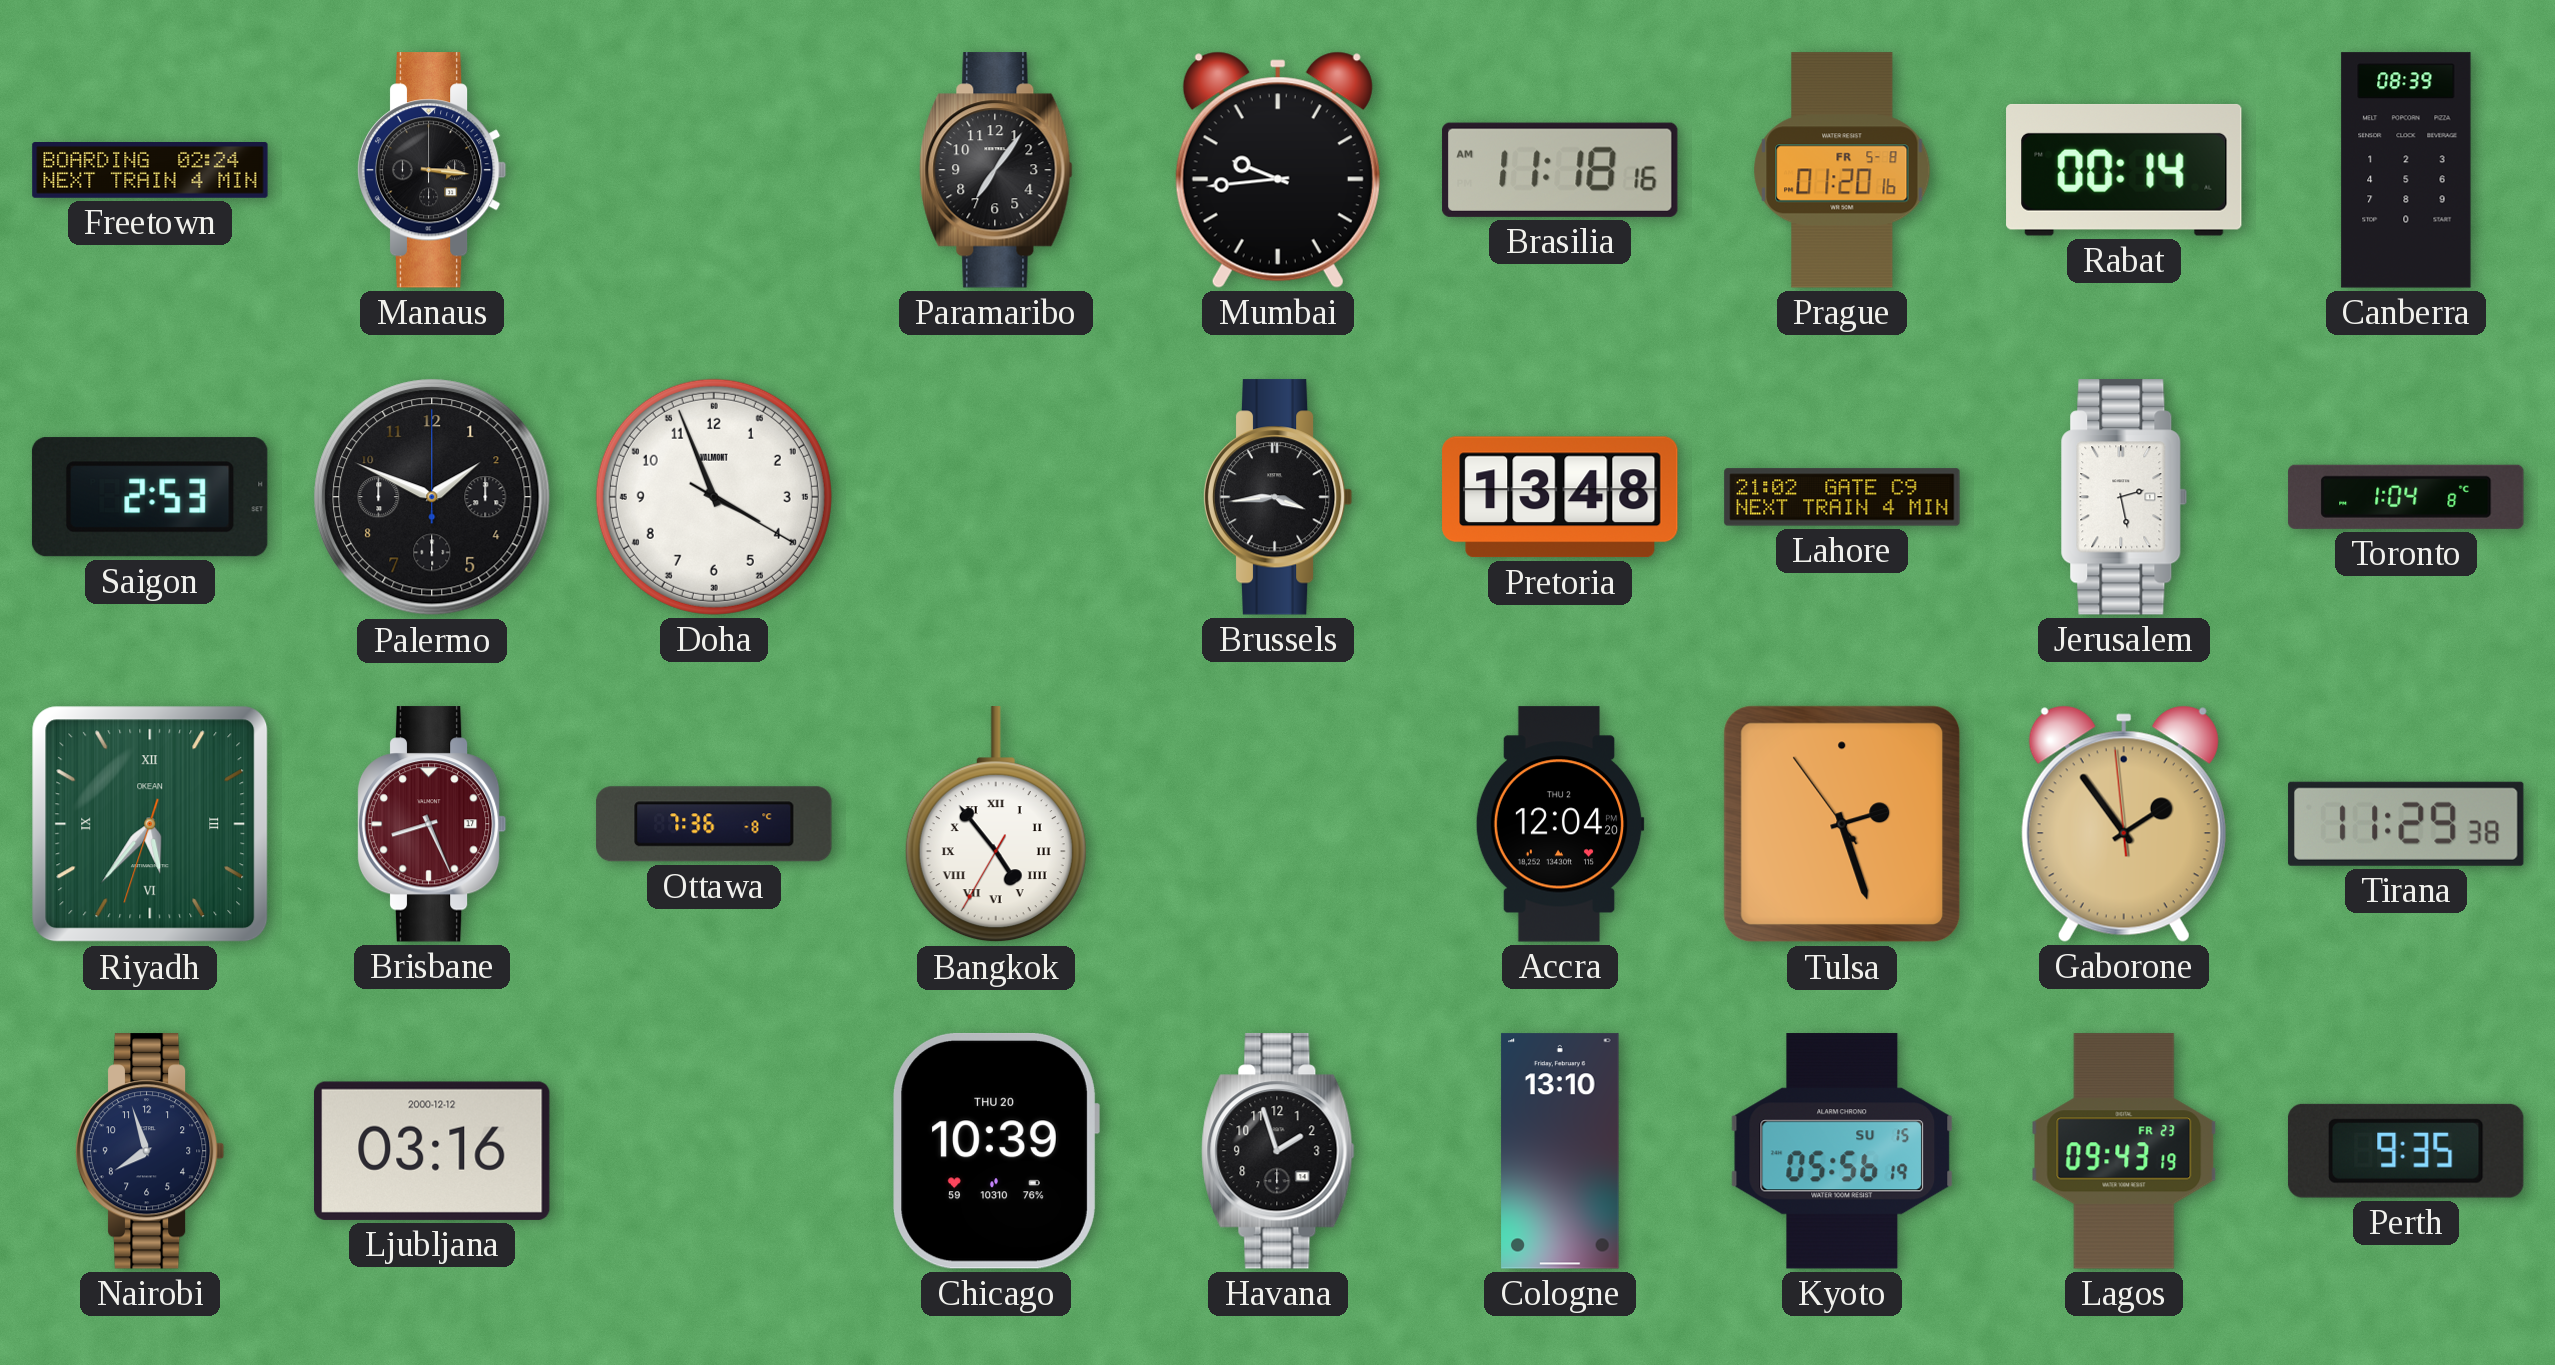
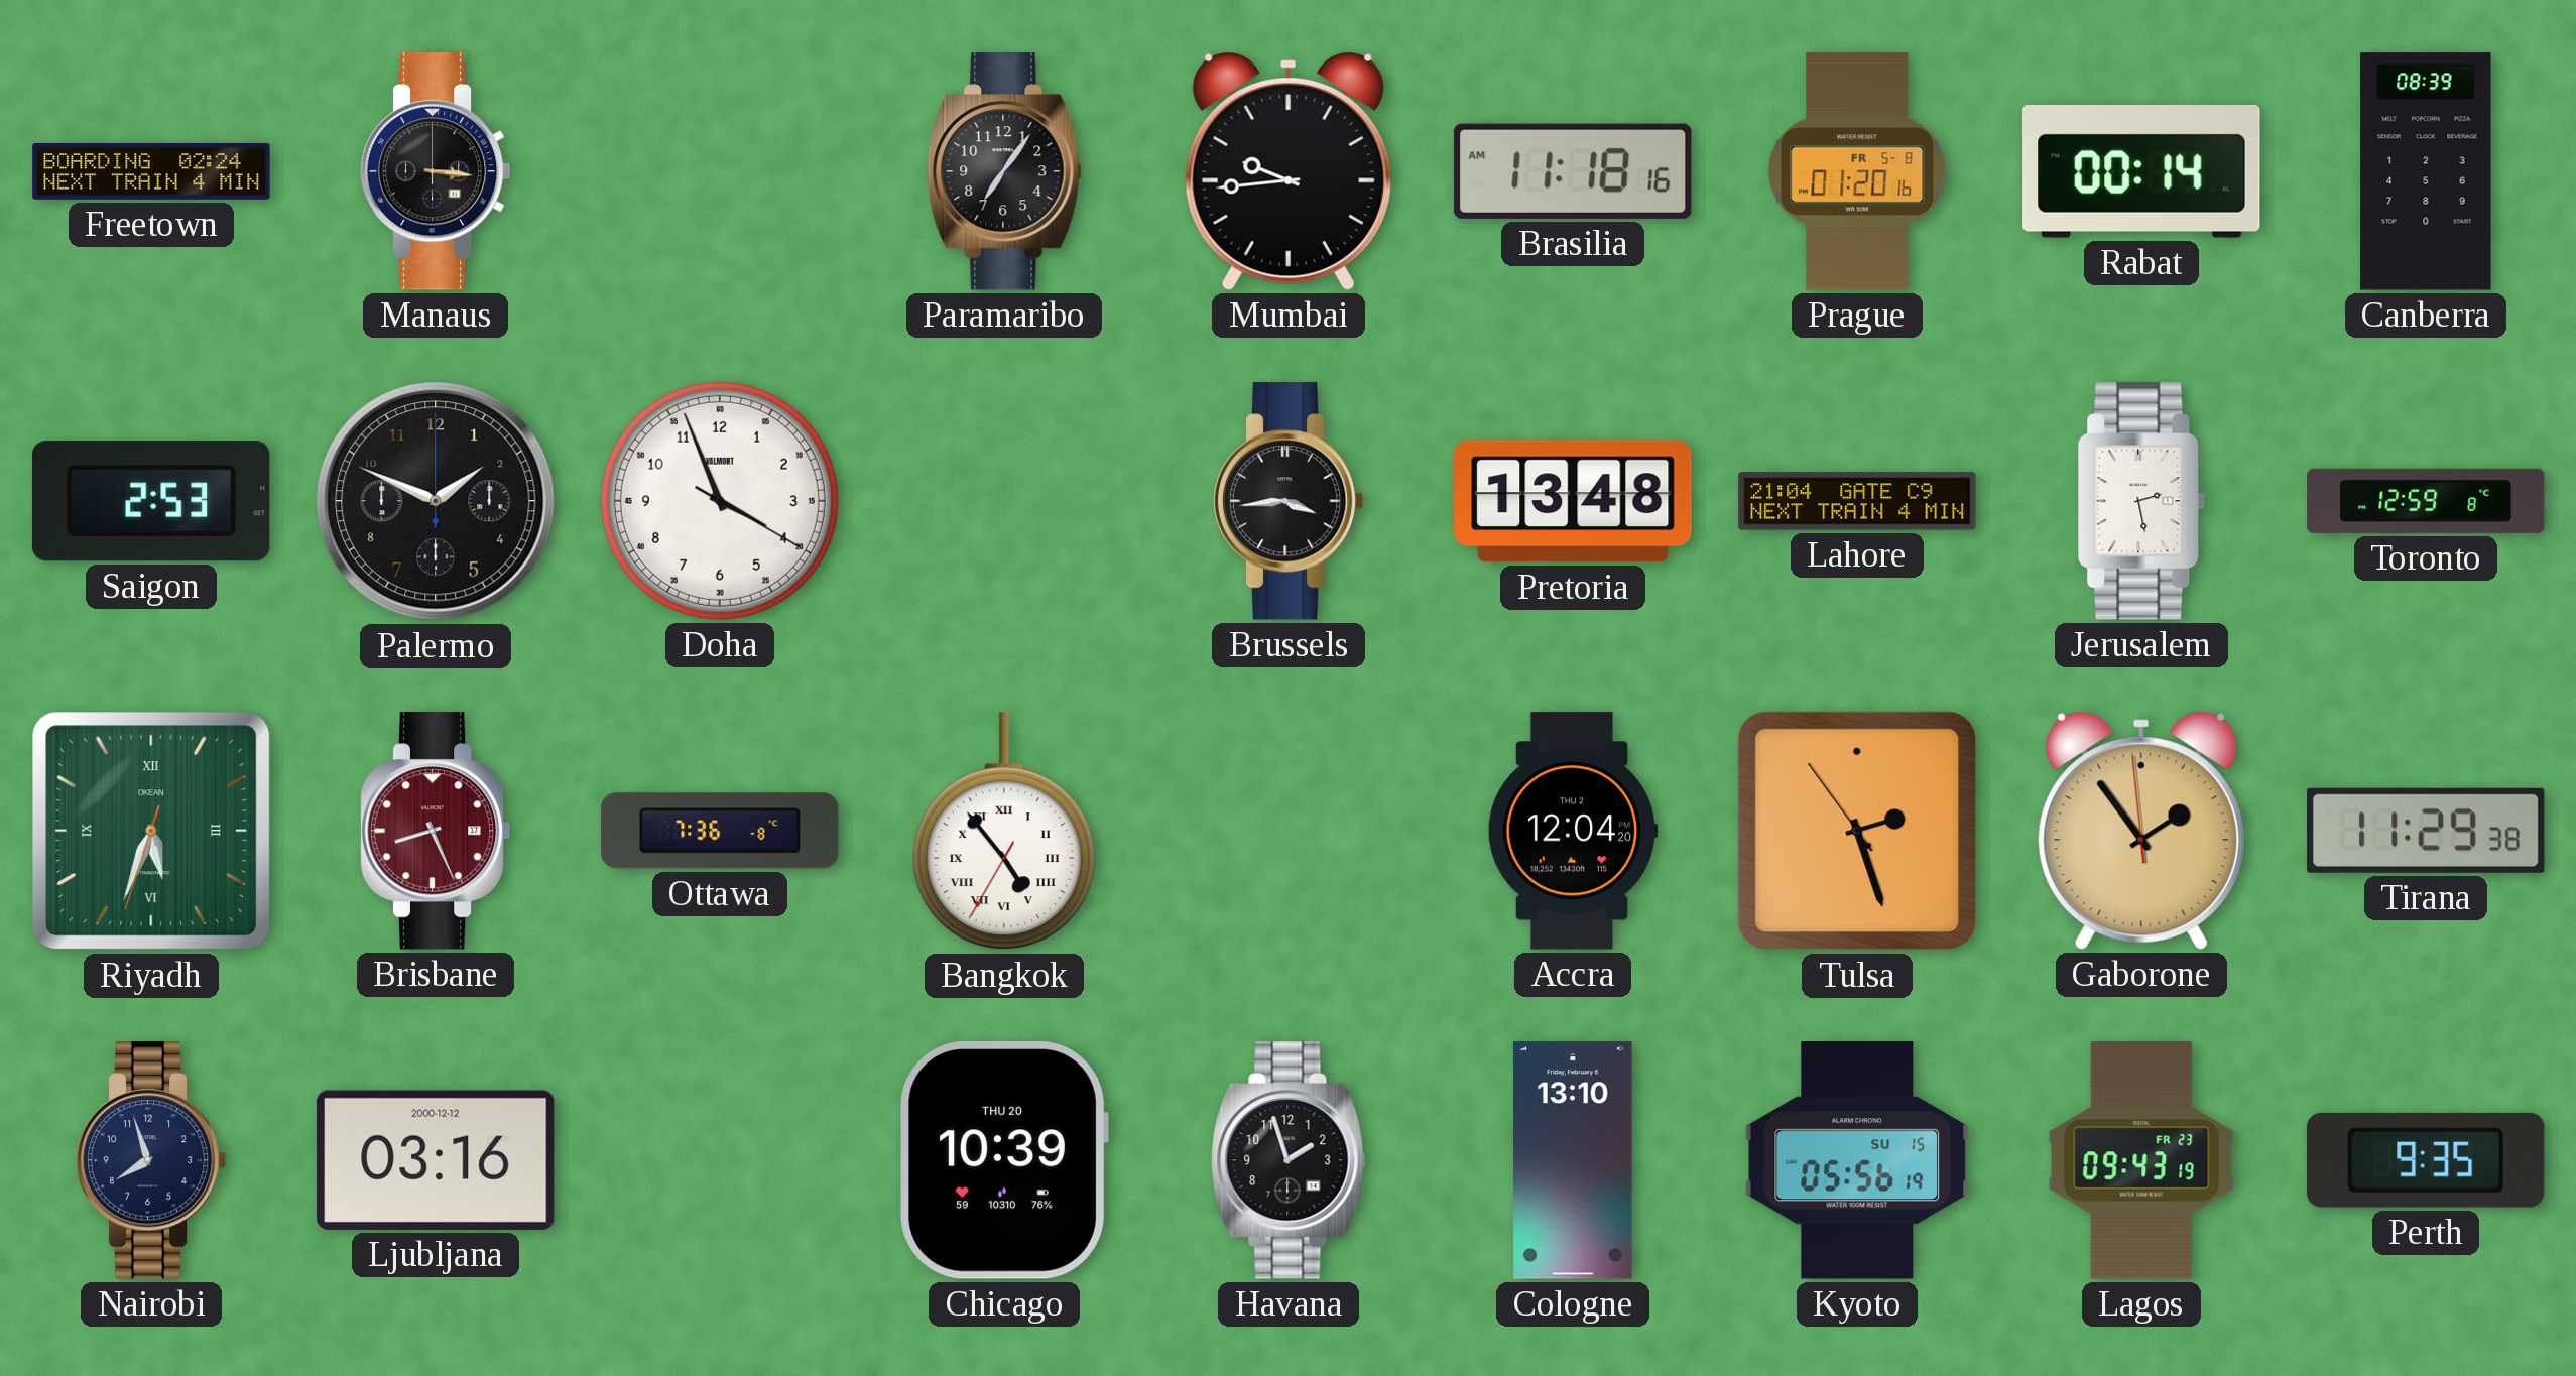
Lahore: 21:02 -> 21:04 (1857, 501)
Toronto: 1:04 -> 12:59 (2426, 501)
Riyadh: 5:36 -> 5:33 (151, 831)
